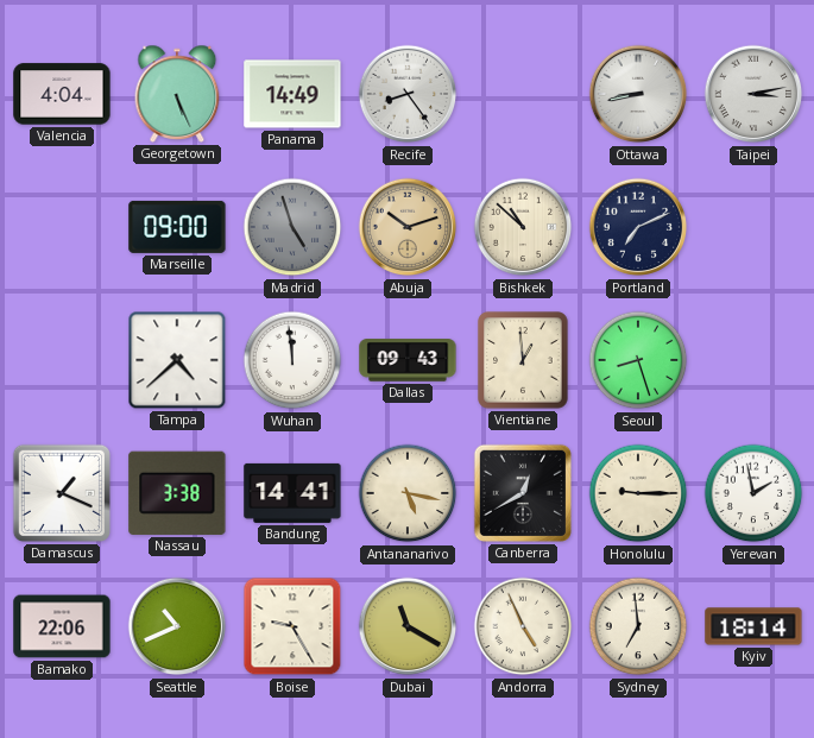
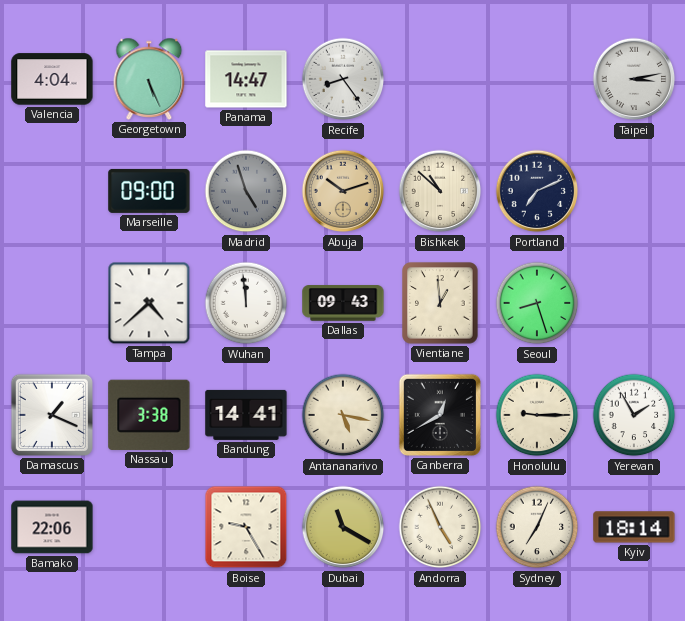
Panama: 14:49 -> 14:47 (246, 79)
Ottawa: 8:43 -> none (638, 94)
Yerevan: 1:58 -> 1:55 (634, 415)
Seattle: 10:41 -> none (177, 626)
Sydney: 6:59 -> 7:04 (537, 527)
